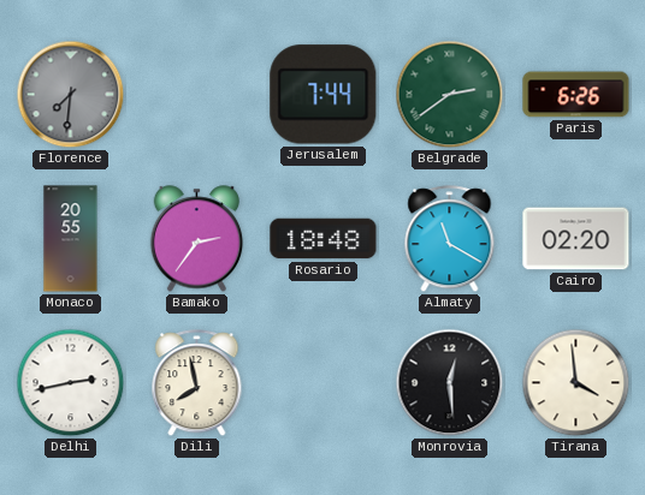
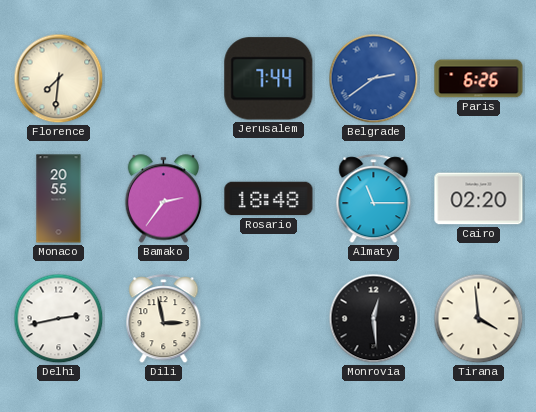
Florence dial: grey -> cream (59, 79)
Belgrade dial: green -> blue (374, 79)
Almaty: 11:20 -> 11:15 (374, 199)
Dili: 7:58 -> 2:58 (164, 319)
